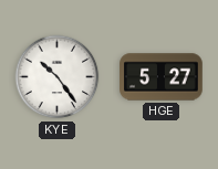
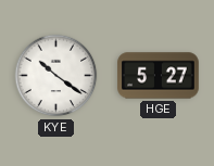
KYE: 10:24 -> 10:21 (56, 76)
